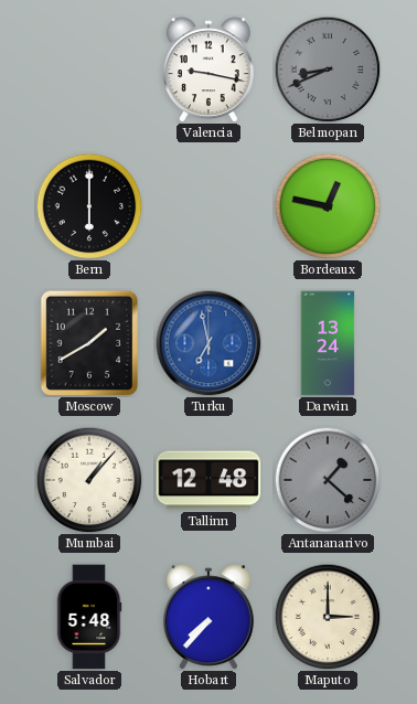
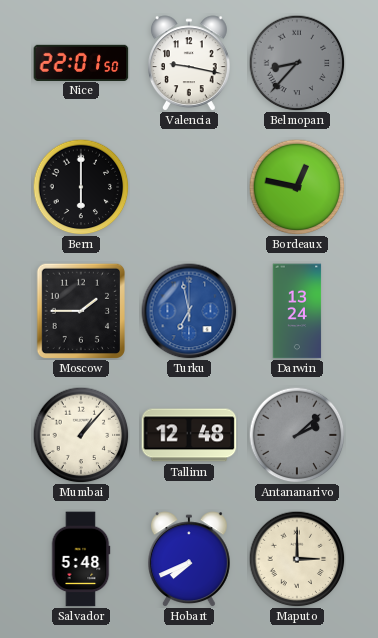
Nice: none -> 22:01 (81, 62)
Belmopan: 8:41 -> 8:37 (297, 63)
Moscow: 1:40 -> 1:45 (80, 310)
Antananarivo: 1:22 -> 2:08 (297, 435)
Hobart: 7:37 -> 7:41 (189, 559)
